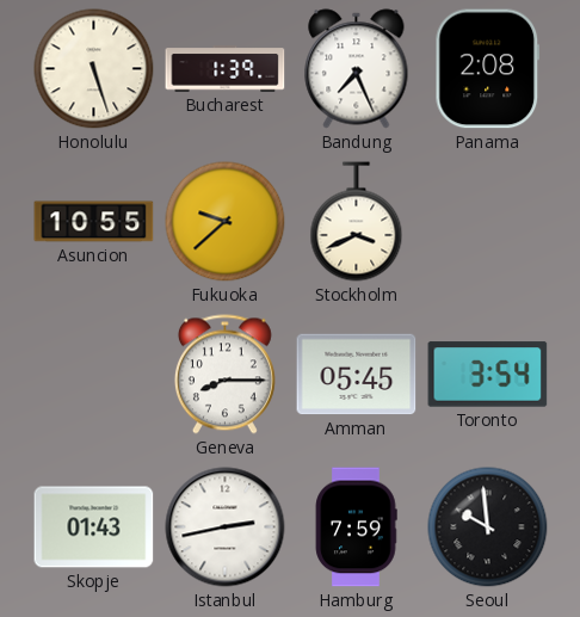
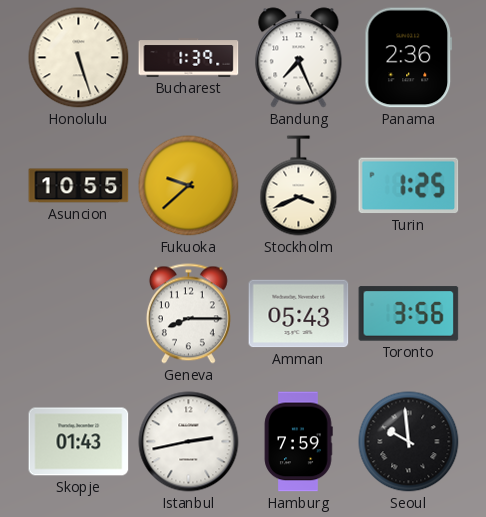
Panama: 2:08 -> 2:36 (409, 58)
Turin: none -> 1:25 (409, 186)
Amman: 05:45 -> 05:43 (299, 314)
Toronto: 3:54 -> 3:56 (409, 314)
